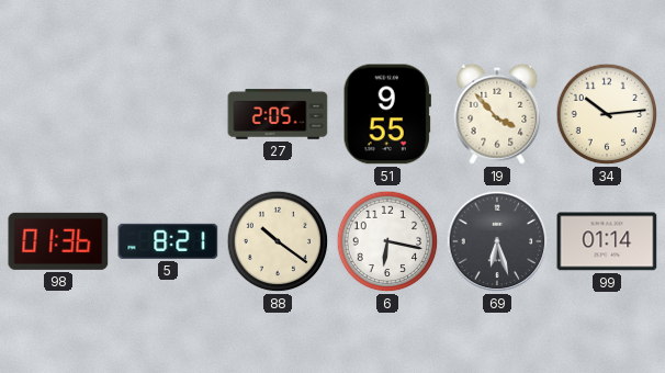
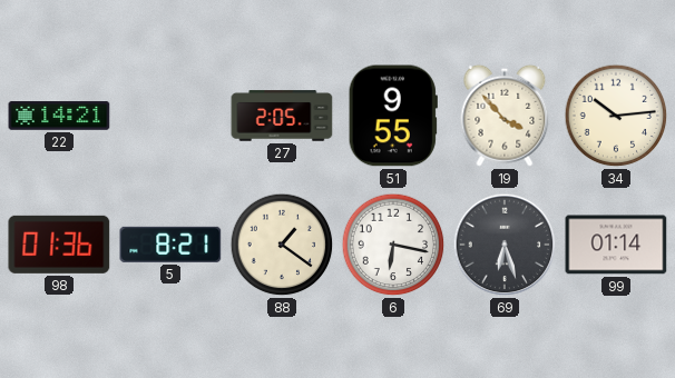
22: none -> 14:21 (59, 116)
88: 10:21 -> 1:21 (282, 245)
